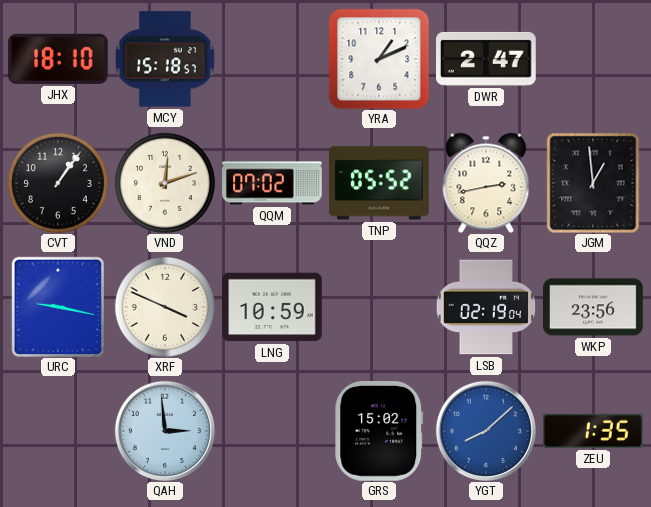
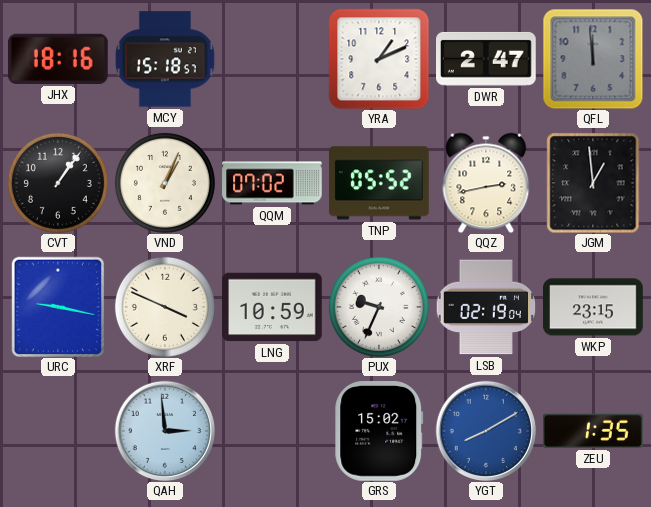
JHX: 18:10 -> 18:16 (58, 59)
QFL: none -> 11:59 (593, 59)
VND: 12:12 -> 1:04 (165, 183)
PUX: none -> 9:34 (379, 307)
WKP: 23:56 -> 23:15 (594, 307)
YGT: 8:08 -> 8:10 (485, 430)
